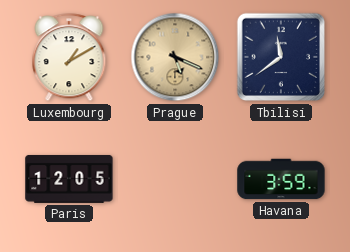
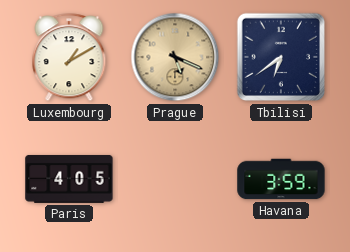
Tbilisi: 11:39 -> 6:39 (281, 57)
Paris: 12:05 -> 4:05 (69, 179)
